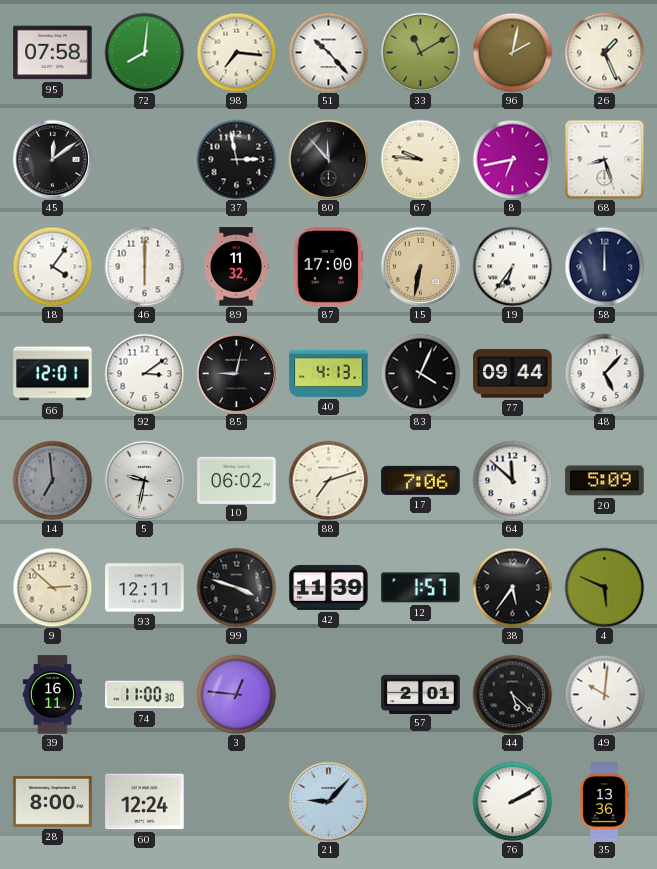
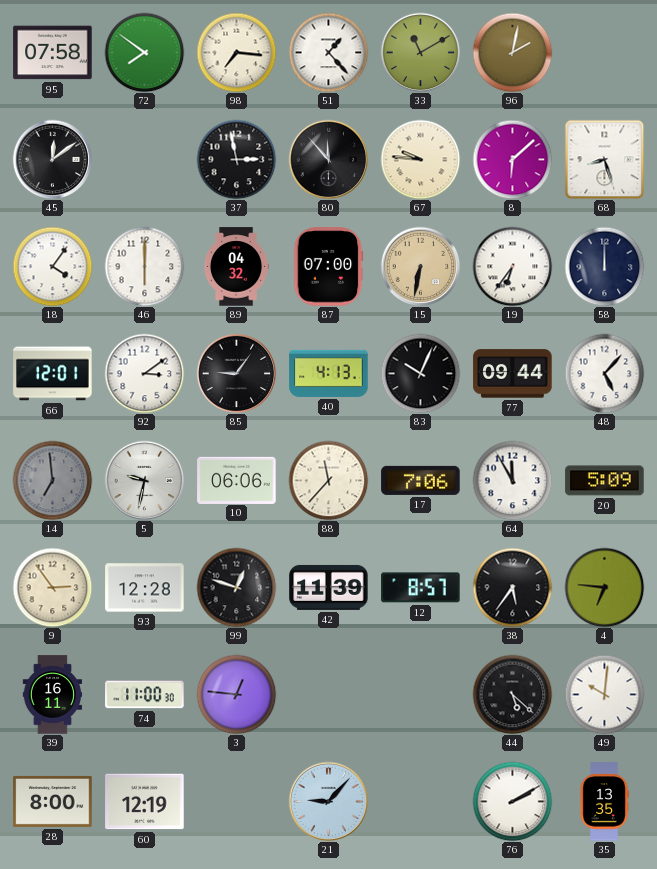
72: 8:01 -> 7:51 (144, 52)
51: 10:23 -> 1:23 (328, 52)
26: 1:26 -> none (604, 52)
8: 6:43 -> 6:08 (512, 159)
89: 11:32 -> 04:32 (236, 267)
87: 17:00 -> 07:00 (328, 267)
85: 9:02 -> 9:06 (236, 373)
83: 4:04 -> 10:04 (420, 373)
10: 06:02 -> 06:06 (237, 480)
88: 7:12 -> 11:37 (328, 480)
64: 11:52 -> 11:55 (512, 480)
9: 2:52 -> 2:54 (52, 587)
93: 12:11 -> 12:28 (145, 588)
99: 3:48 -> 12:48 (236, 587)
12: 1:57 -> 8:57 (421, 588)
4: 5:49 -> 6:46 (604, 587)
57: 2:01 -> none (421, 694)
60: 12:24 -> 12:19 (145, 802)
35: 13:36 -> 13:35 (604, 802)
